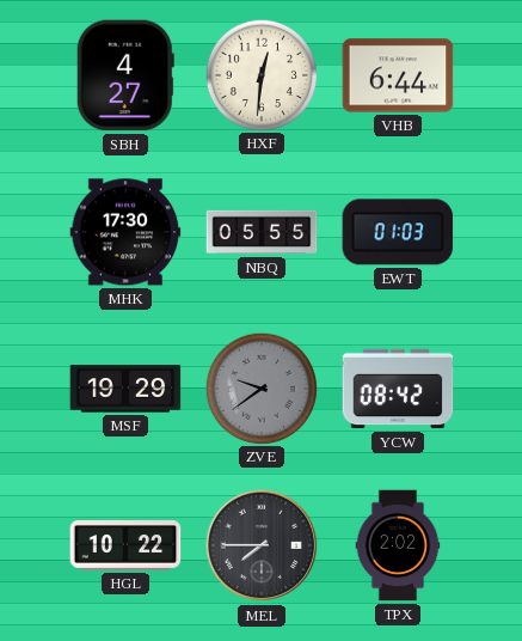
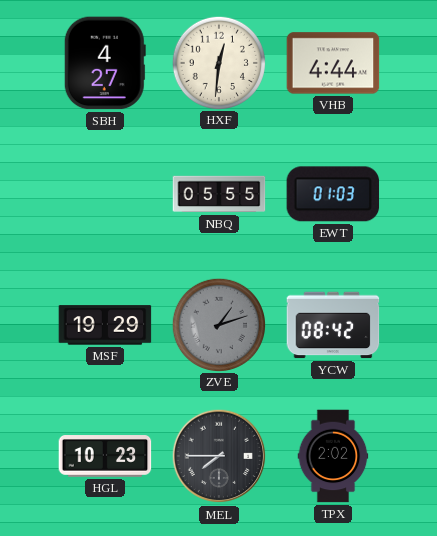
VHB: 6:44 -> 4:44 (333, 63)
MHK: 17:30 -> none (125, 232)
ZVE: 9:39 -> 1:12 (218, 324)
HGL: 10:22 -> 10:23 (105, 456)
